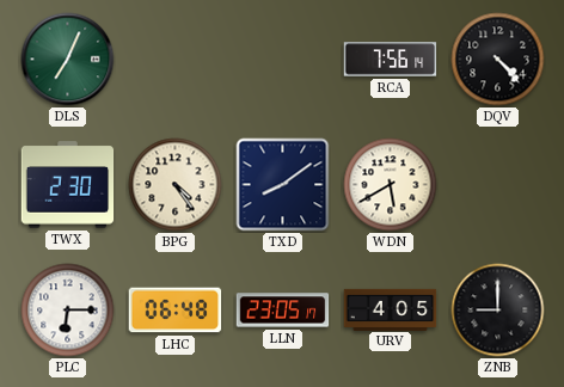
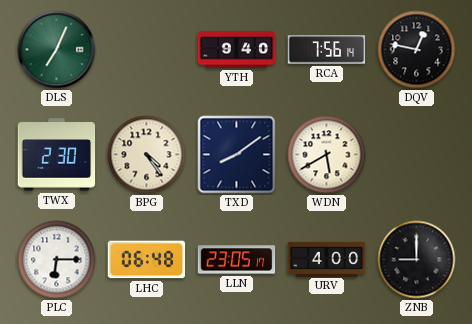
YTH: none -> 9:40 (237, 50)
DQV: 4:23 -> 12:47 (417, 50)
URV: 4:05 -> 4:00 (327, 259)
